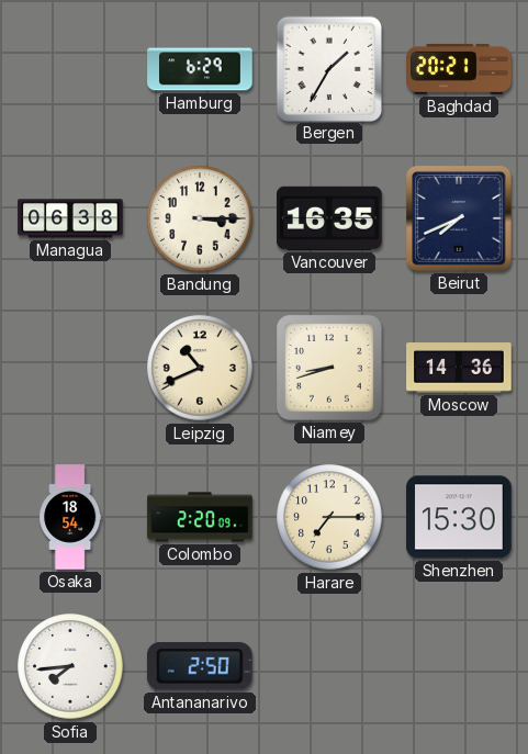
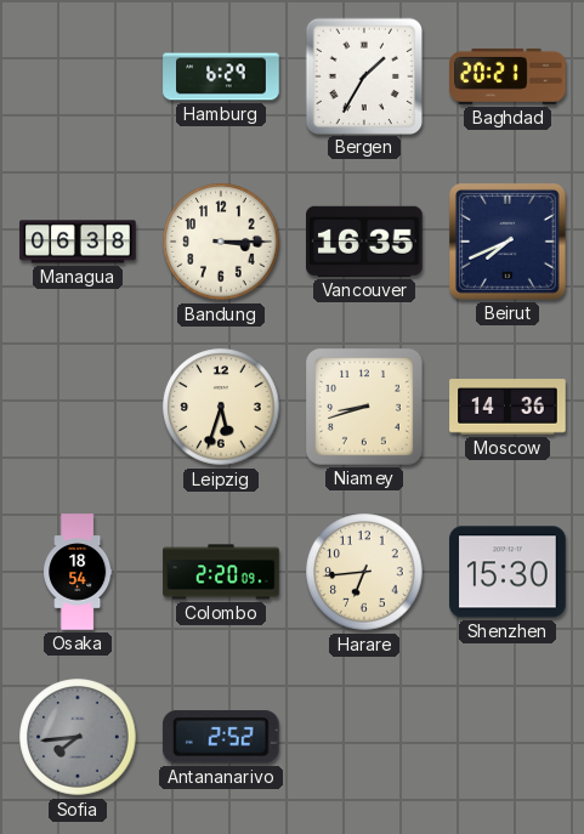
Leipzig: 10:41 -> 5:33 (221, 407)
Harare: 7:15 -> 6:44 (364, 572)
Sofia dial: white -> grey (78, 737)
Antananarivo: 2:50 -> 2:52 (221, 737)
